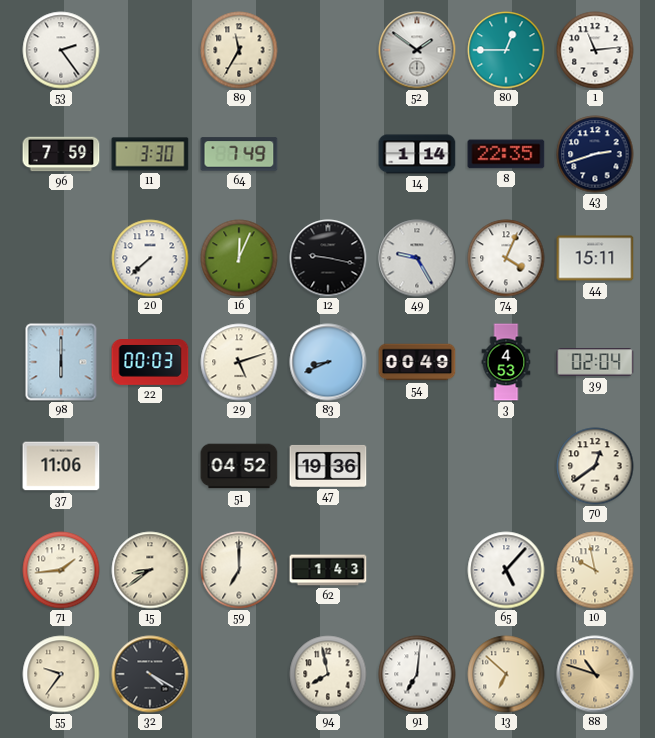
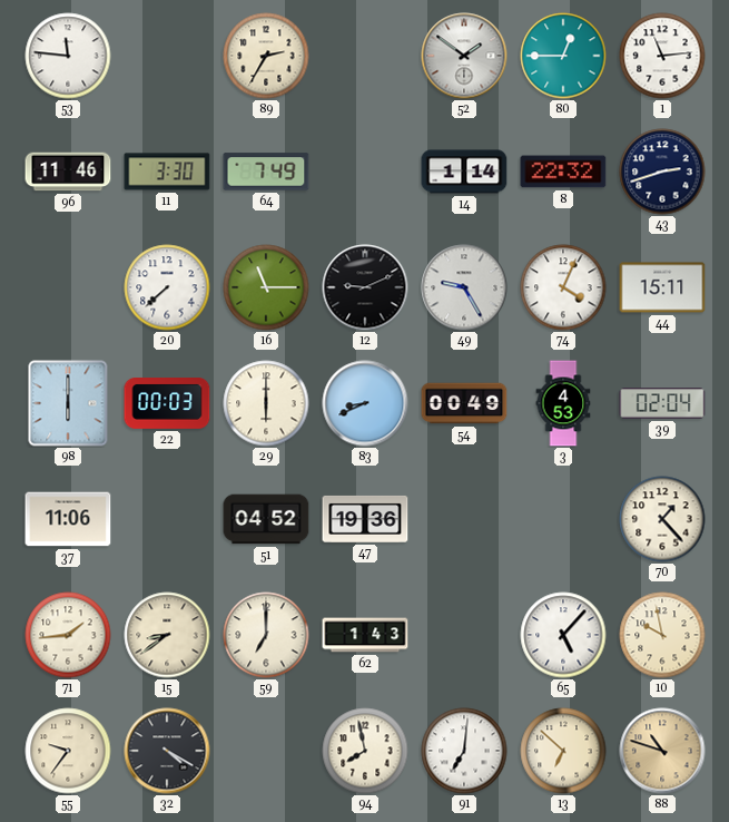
53: 2:24 -> 11:46 (68, 56)
89: 11:35 -> 2:35 (266, 56)
96: 7:59 -> 11:46 (68, 172)
8: 22:35 -> 22:32 (563, 172)
16: 12:04 -> 11:15 (266, 287)
12: 9:17 -> 9:11 (365, 287)
29: 5:12 -> 6:00 (266, 403)
70: 12:39 -> 1:23 (662, 519)
